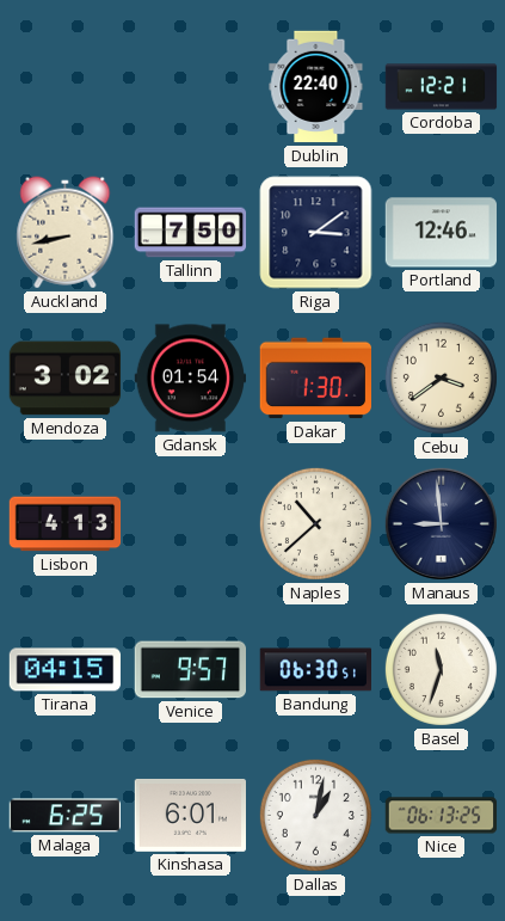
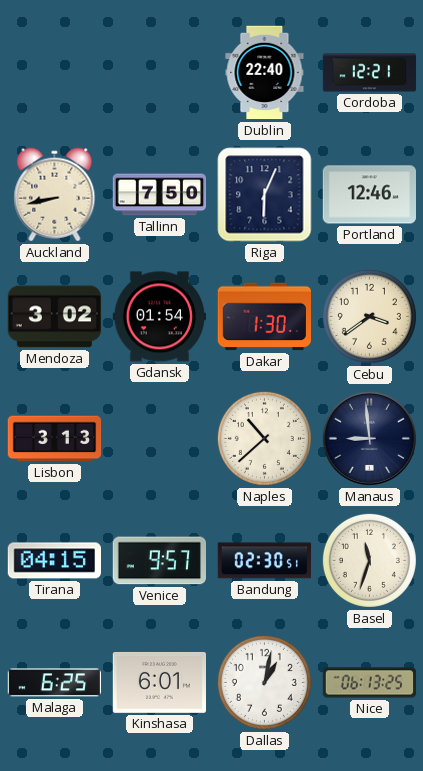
Riga: 3:09 -> 6:04 (265, 195)
Lisbon: 4:13 -> 3:13 (55, 439)
Bandung: 06:30 -> 02:30 (264, 561)
